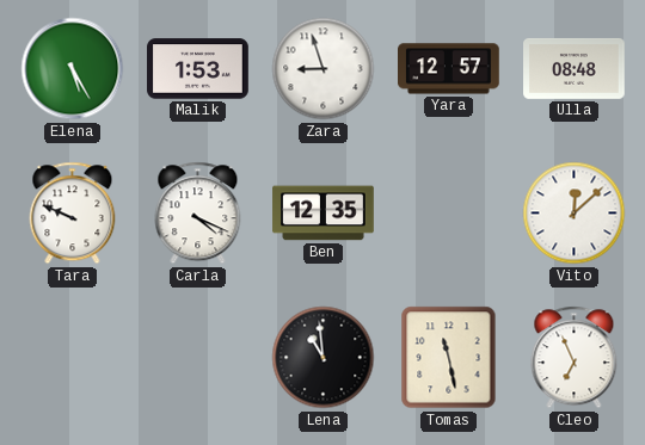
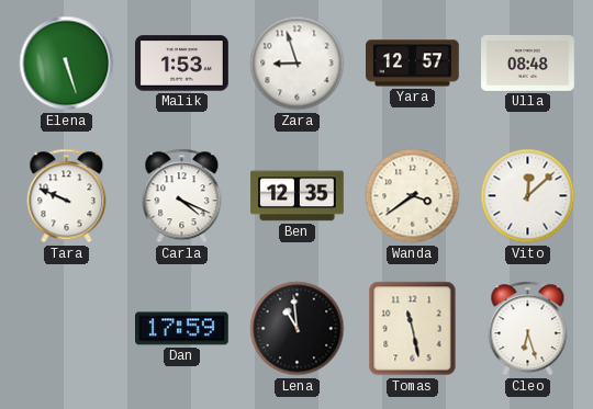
Elena: 5:25 -> 5:27 (67, 64)
Wanda: none -> 3:39 (413, 196)
Dan: none -> 17:59 (182, 329)
Cleo: 6:56 -> 6:27 (528, 329)
